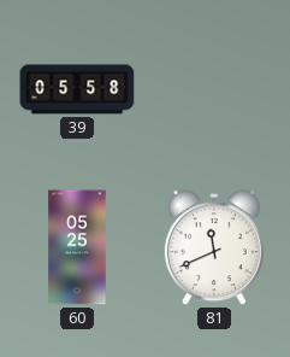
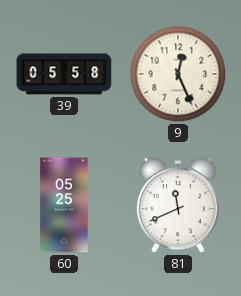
9: none -> 12:26 (178, 74)
